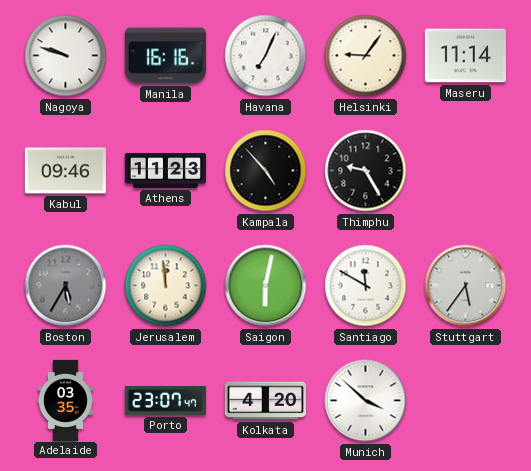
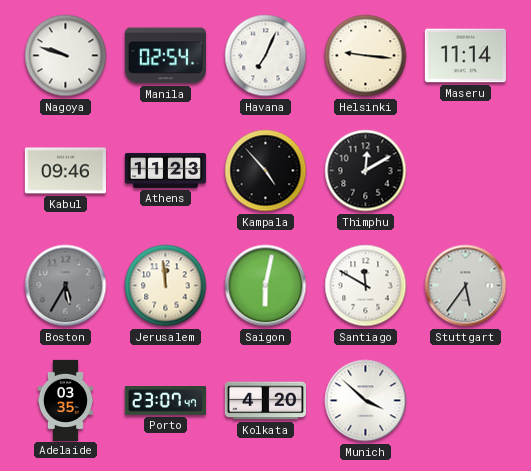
Manila: 16:16 -> 02:54 (165, 56)
Helsinki: 9:06 -> 9:16 (366, 56)
Thimphu: 9:25 -> 12:10 (366, 171)
